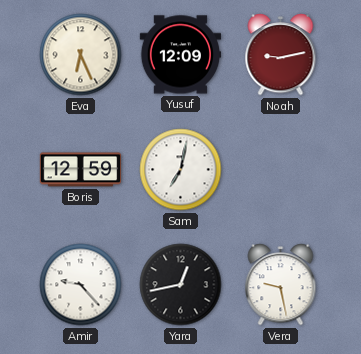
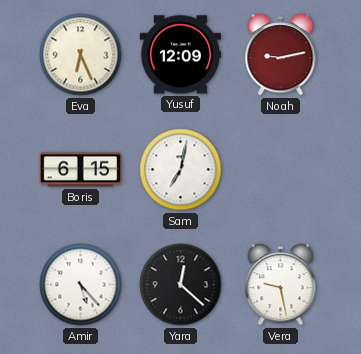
Boris: 12:59 -> 6:15 (81, 170)
Amir: 9:23 -> 5:23 (81, 285)
Yara: 12:43 -> 12:22 (181, 285)
